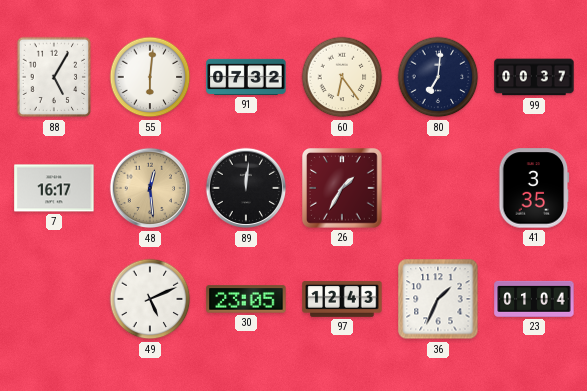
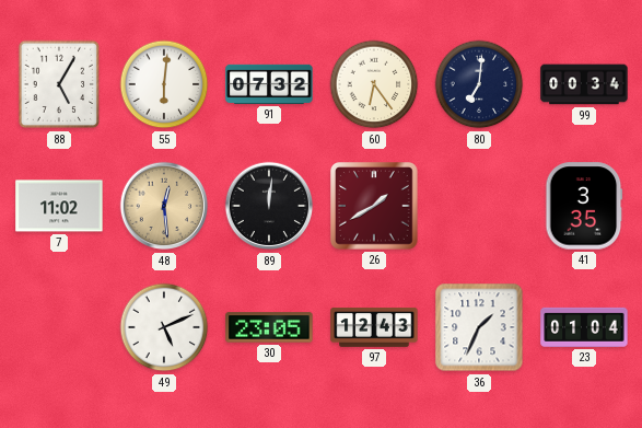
99: 00:37 -> 00:34 (584, 84)
7: 16:17 -> 11:02 (59, 206)
26: 1:35 -> 1:40 (375, 207)
